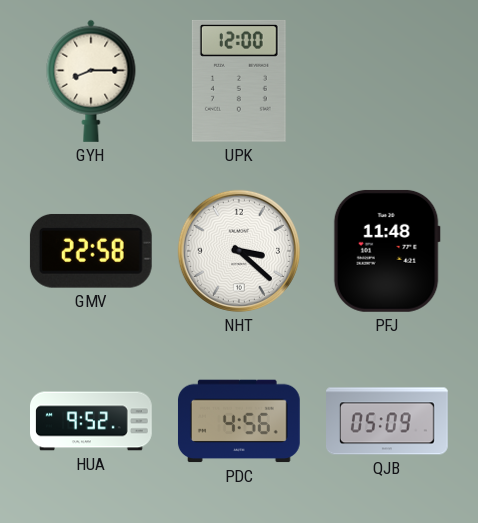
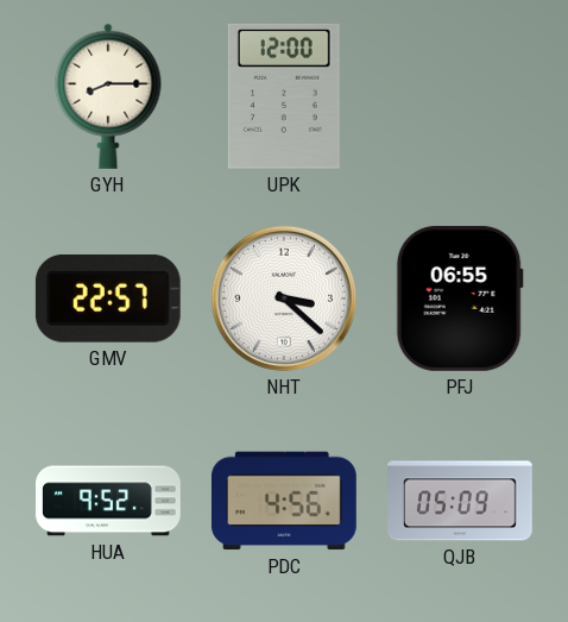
GMV: 22:58 -> 22:57 (108, 299)
PFJ: 11:48 -> 06:55 (460, 299)
